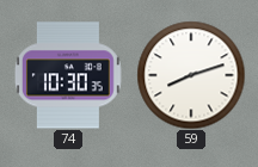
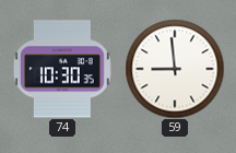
59: 8:12 -> 8:59 (175, 69)
